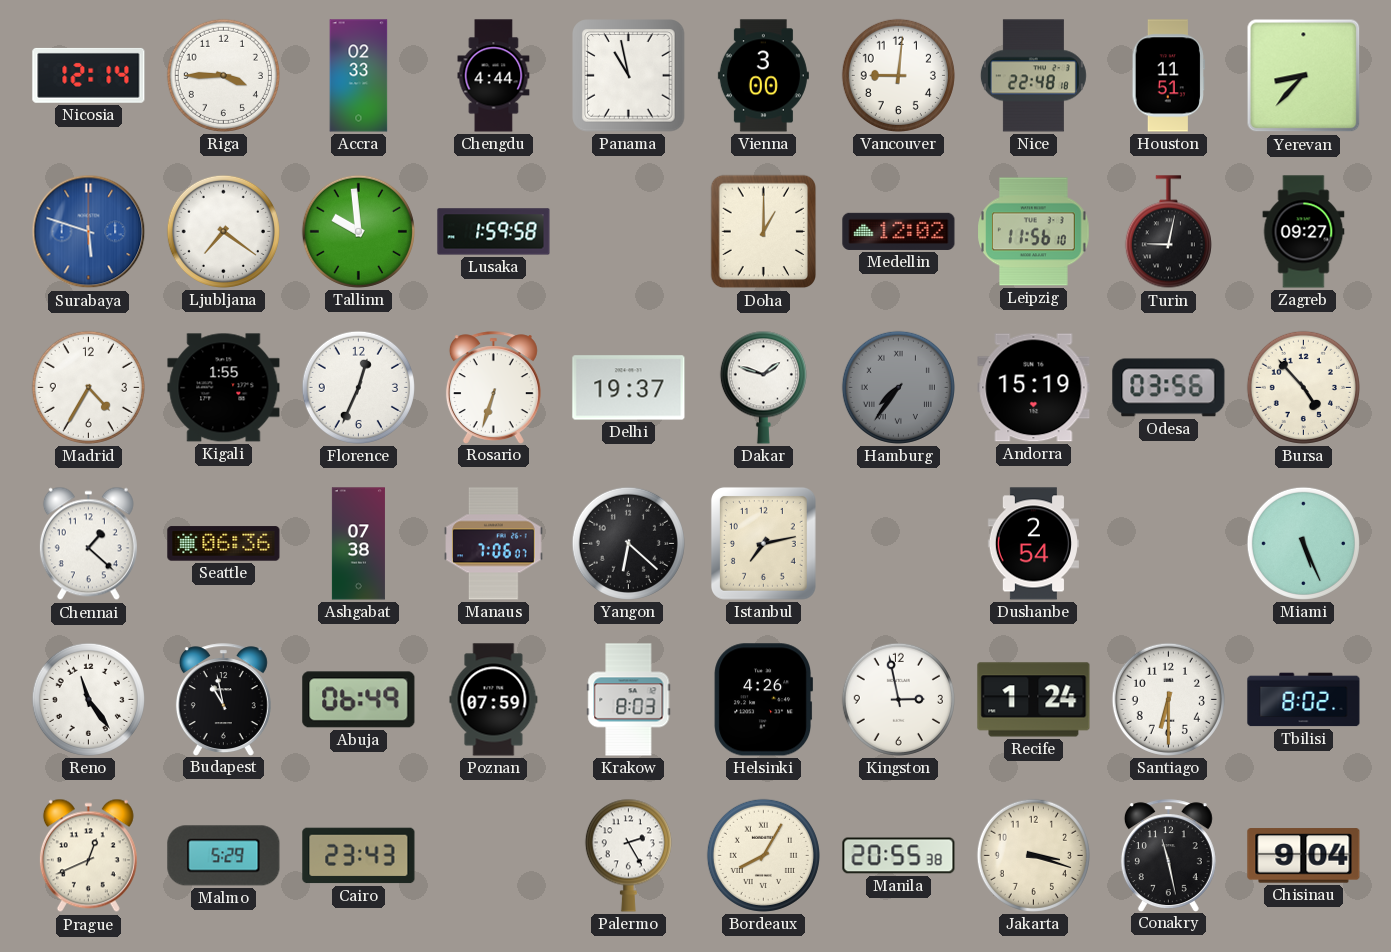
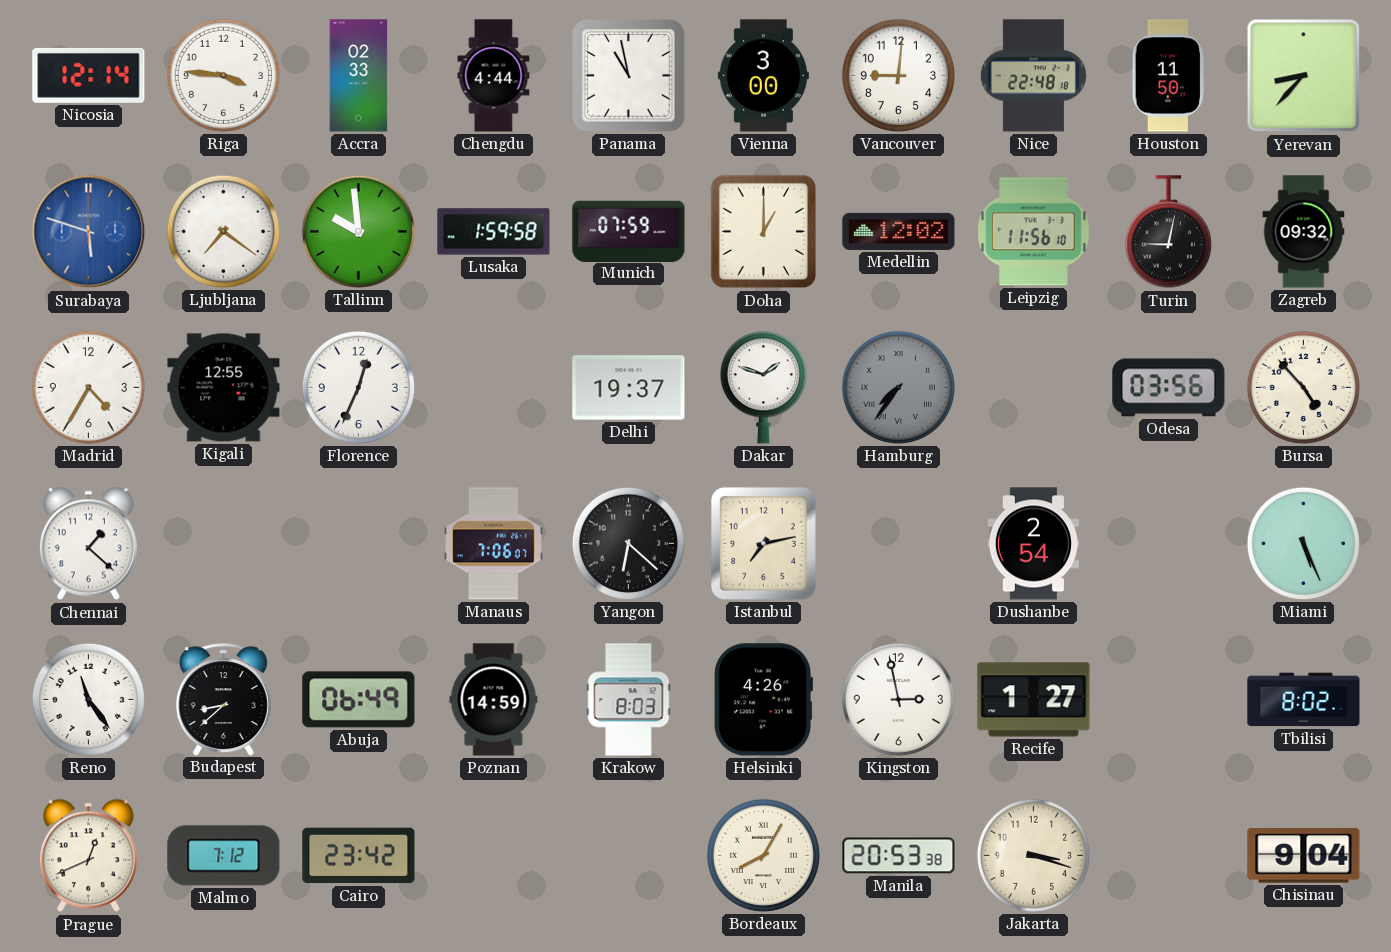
Riga: 3:45 -> 3:46 (223, 75)
Houston: 11:51 -> 11:50 (1168, 76)
Munich: none -> 07:59 (629, 231)
Zagreb: 09:27 -> 09:32 (1304, 232)
Kigali: 1:55 -> 12:55 (224, 388)
Rosario: 6:33 -> none (493, 387)
Andorra: 15:19 -> none (1034, 388)
Seattle: 06:36 -> none (224, 544)
Ashgabat: 07:38 -> none (358, 544)
Budapest: 10:58 -> 8:38 (223, 699)
Poznan: 07:59 -> 14:59 (494, 700)
Recife: 1:24 -> 1:27 (1034, 700)
Santiago: 6:30 -> none (1168, 699)
Malmo: 5:29 -> 7:12 (224, 856)
Cairo: 23:43 -> 23:42 (359, 856)
Palermo: 2:25 -> none (628, 855)
Manila: 20:55 -> 20:53 (899, 856)
Conakry: 11:28 -> none (1168, 855)
